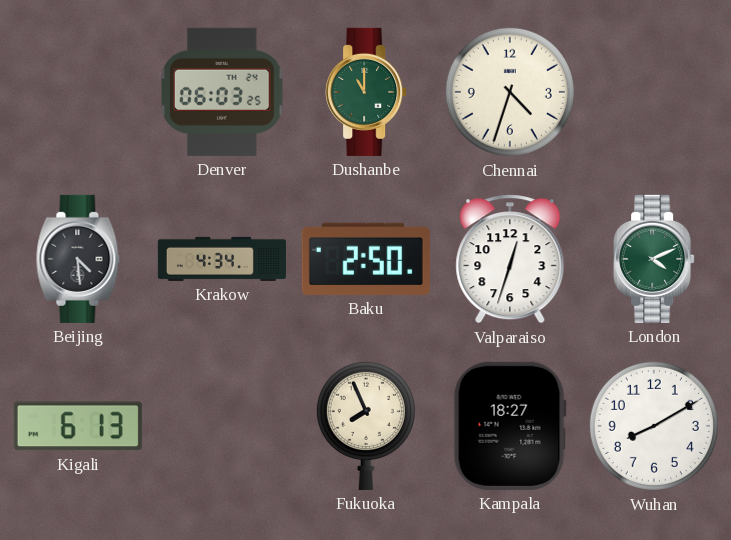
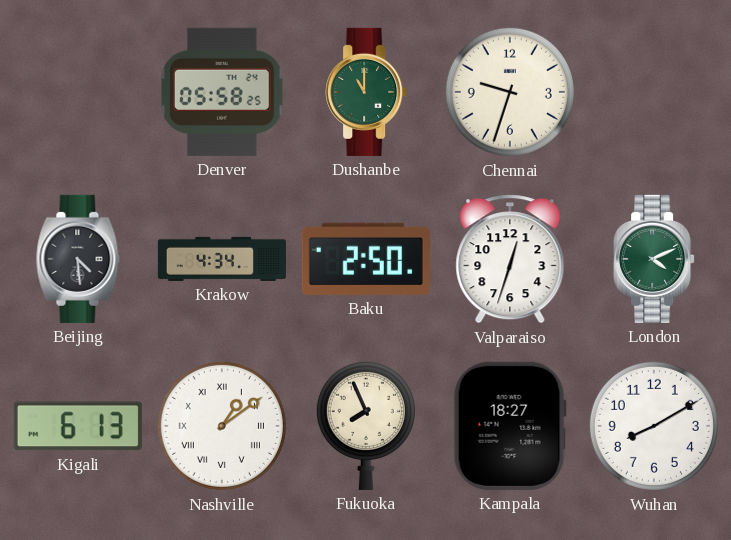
Denver: 06:03 -> 05:58 (222, 92)
Chennai: 4:33 -> 9:33 (510, 92)
Nashville: none -> 1:09 (222, 426)
